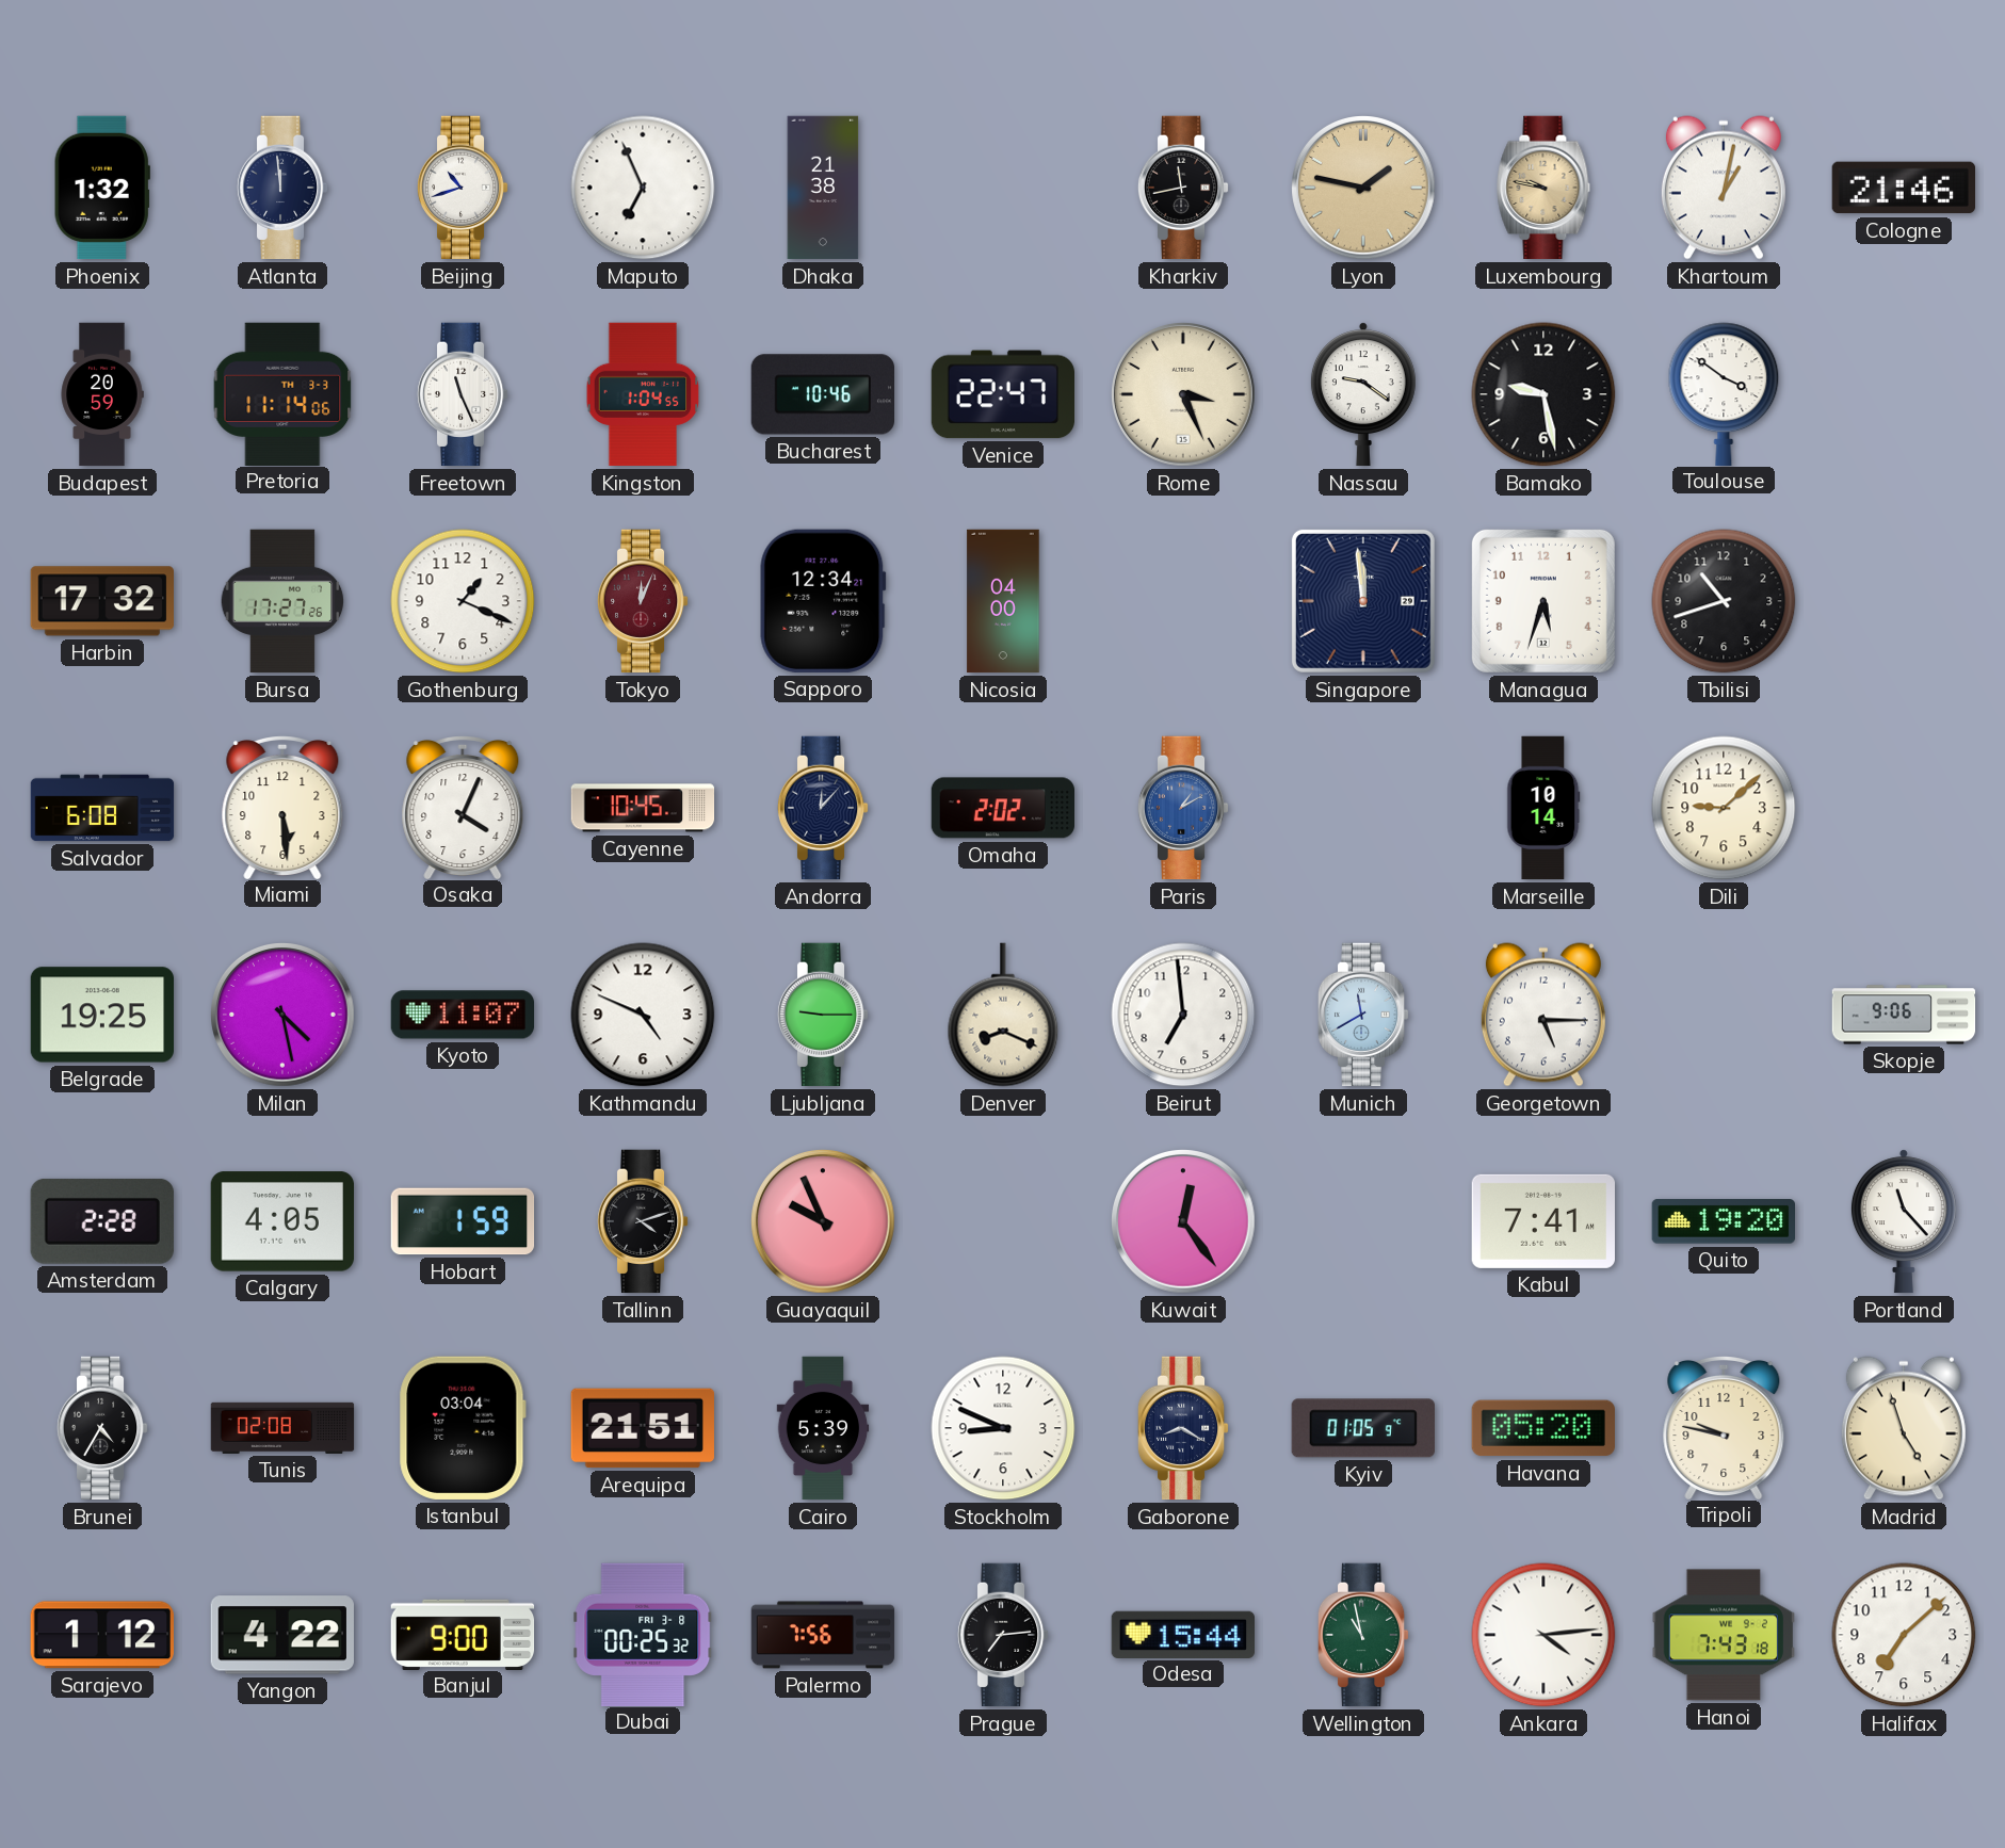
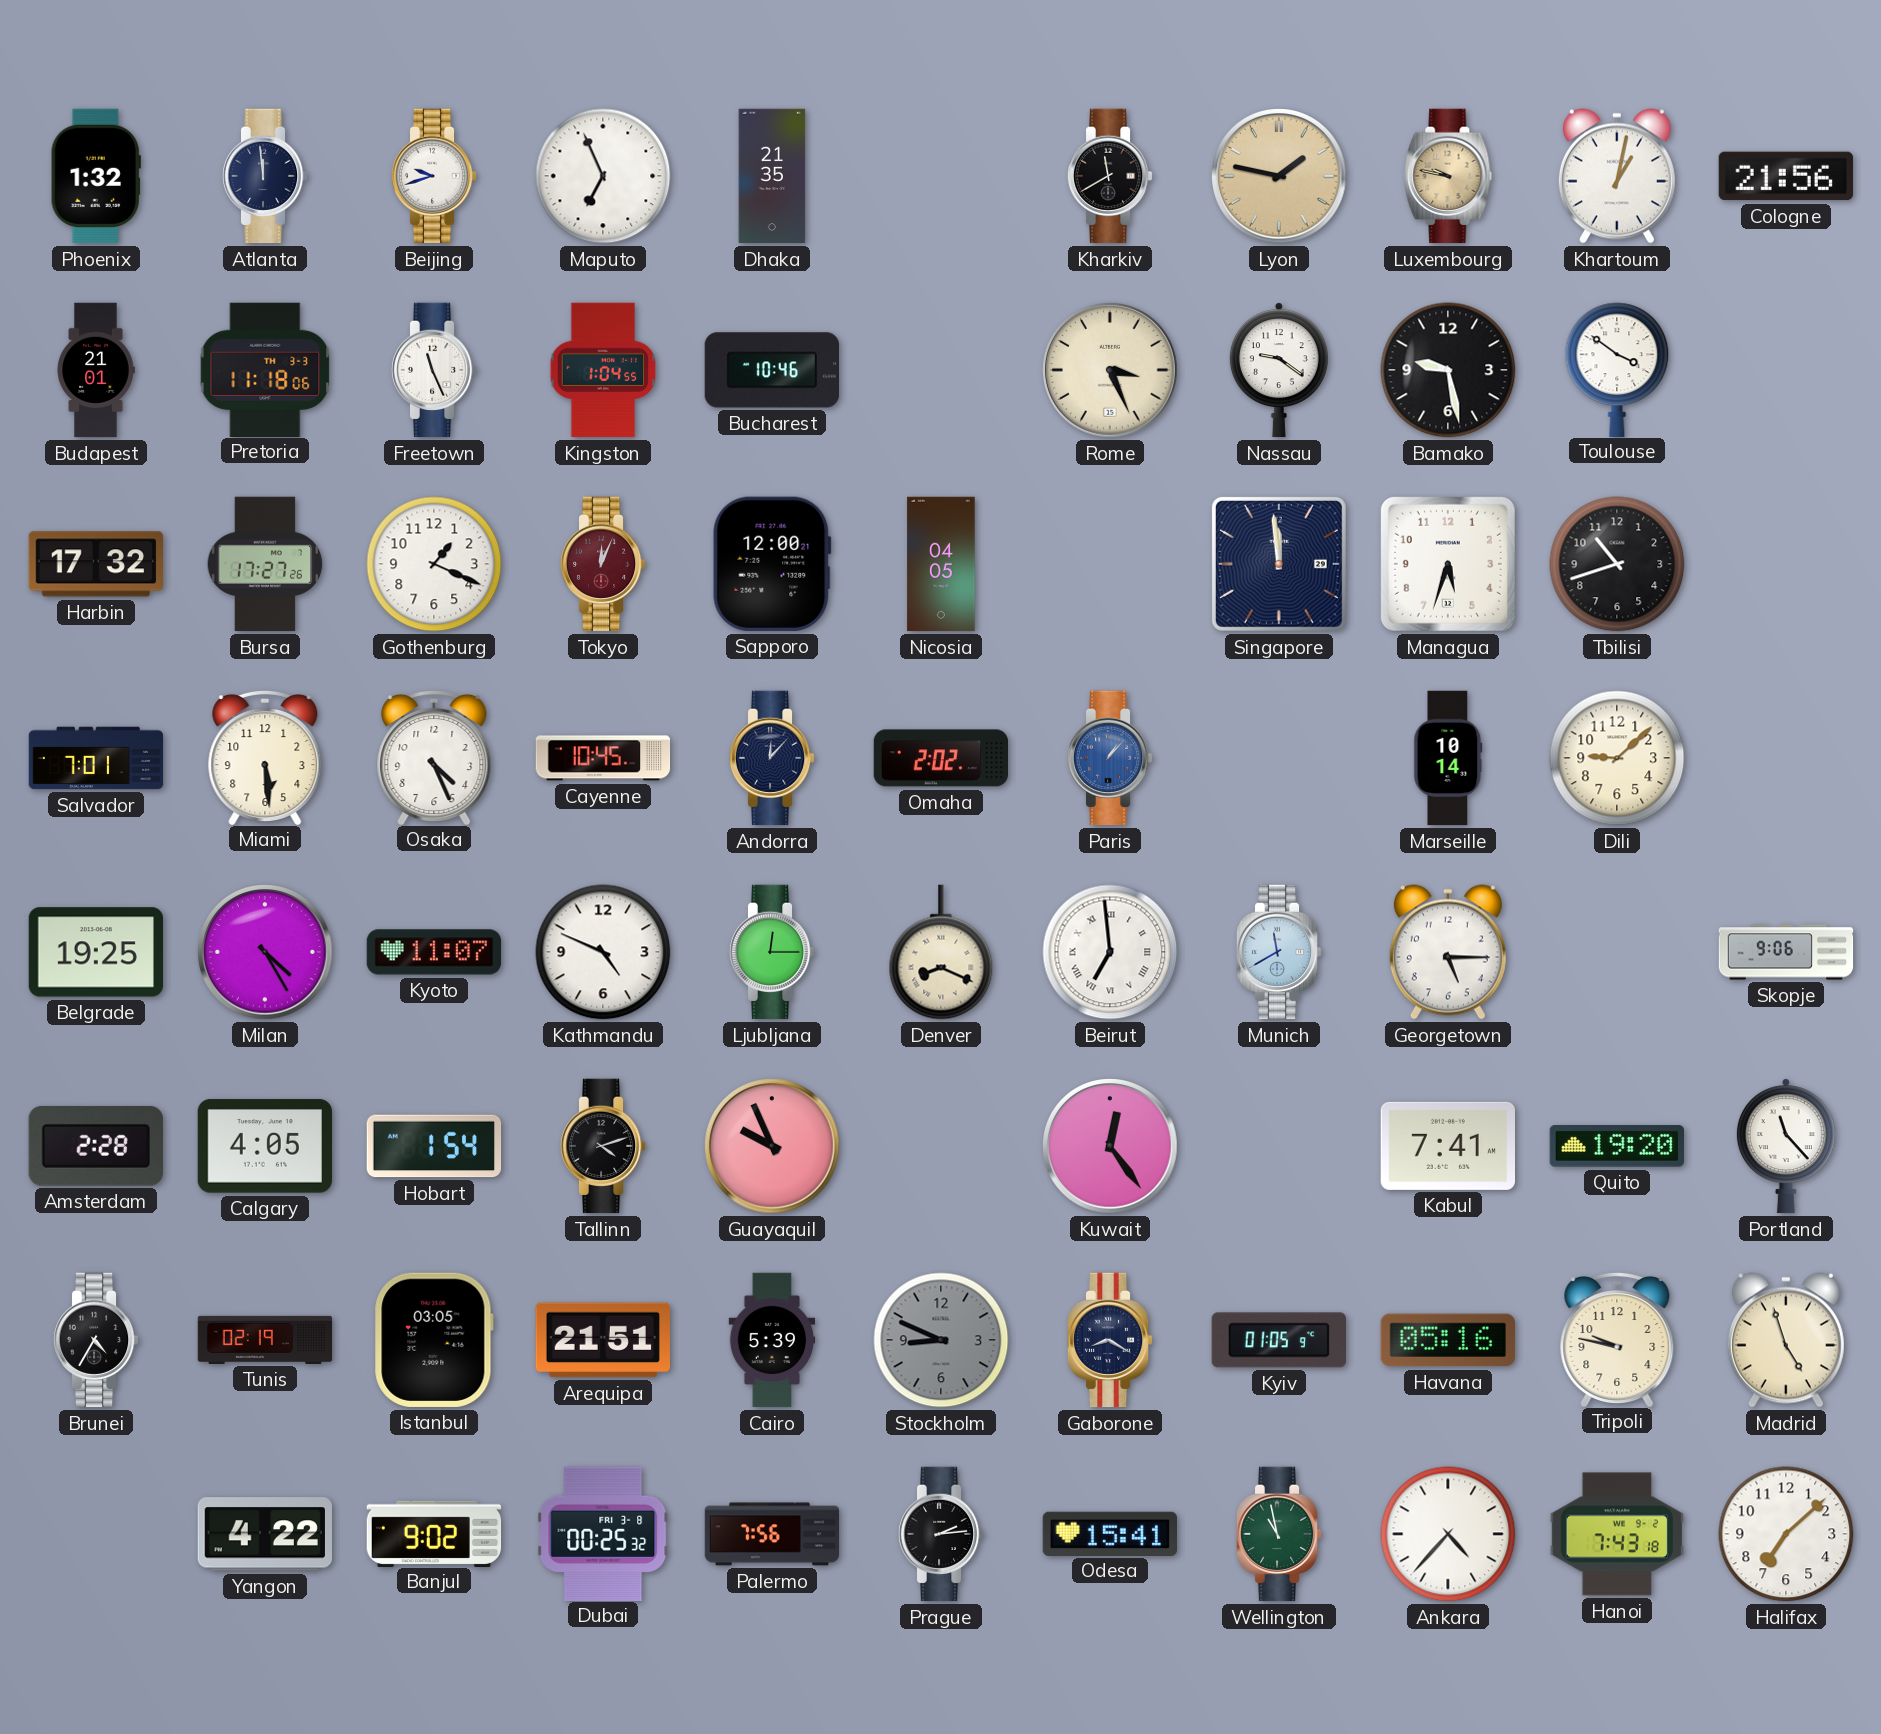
Beijing: 10:42 -> 9:42 (434, 176)
Dhaka: 21:38 -> 21:35 (772, 176)
Kharkiv: 11:43 -> 11:40 (1110, 176)
Cologne: 21:46 -> 21:56 (1785, 176)
Budapest: 20:59 -> 21:01 (96, 370)
Pretoria: 11:14 -> 11:18 (265, 369)
Venice: 22:47 -> none (1002, 394)
Sapporo: 12:34 -> 12:00 (772, 564)
Nicosia: 04:00 -> 04:05 (941, 564)
Salvador: 6:08 -> 7:01 (96, 758)
Osaka: 4:04 -> 4:26 (434, 757)
Paris: 1:10 -> 1:07 (1110, 758)
Milan: 4:28 -> 4:25 (266, 953)
Ljubljana: 9:15 -> 12:15 (772, 952)
Beirut numerals: Arabic -> Roman (1110, 952)
Hobart: 1:59 -> 1:54 (434, 1146)
Tunis: 02:08 -> 02:19 (265, 1340)
Istanbul: 03:04 -> 03:05 (434, 1340)
Stockholm dial: white -> grey (941, 1340)
Havana: 05:20 -> 05:16 (1448, 1340)
Sarajevo: 1:12 -> none (101, 1635)
Banjul: 9:00 -> 9:02 (434, 1533)
Prague: 7:14 -> 2:14 (941, 1534)
Odesa: 15:44 -> 15:41 (1109, 1533)
Ankara: 4:14 -> 4:37 (1448, 1534)
